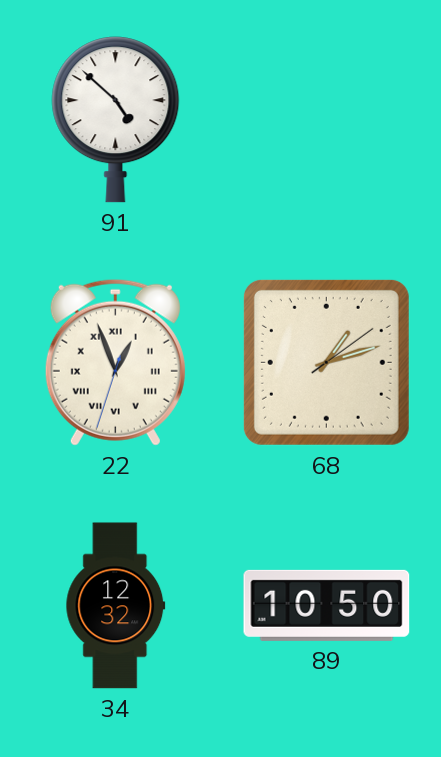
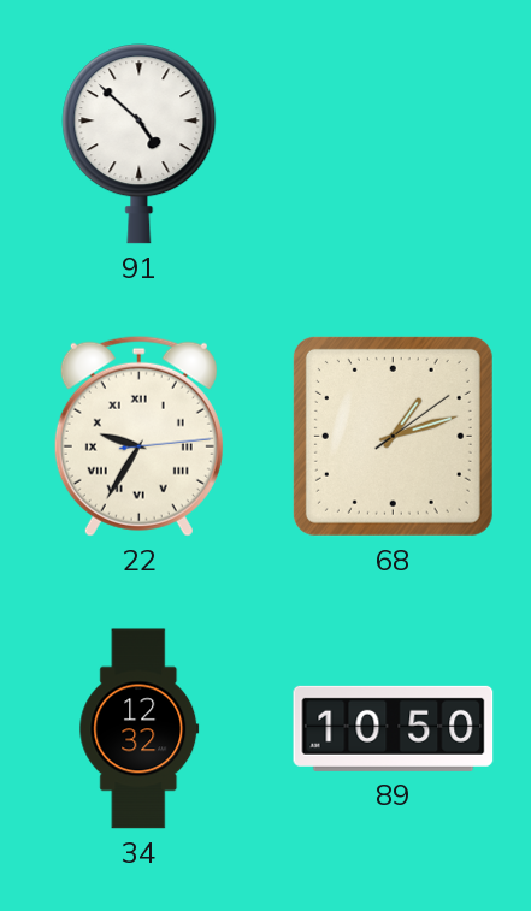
22: 12:56 -> 9:35 (138, 436)
